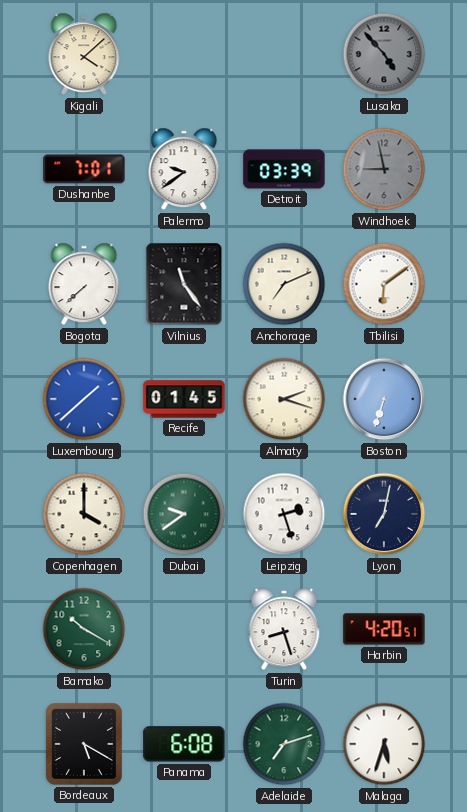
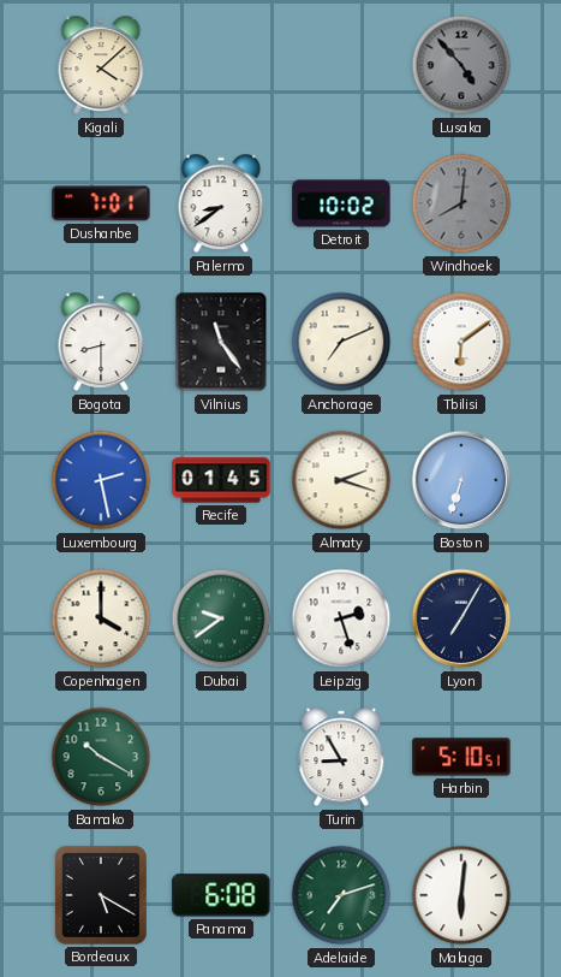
Palermo: 9:39 -> 8:39 (221, 203)
Detroit: 03:39 -> 10:02 (341, 203)
Windhoek: 8:58 -> 8:01 (461, 203)
Bogota: 7:38 -> 8:30 (101, 342)
Luxembourg: 1:38 -> 2:28 (101, 480)
Lyon: 7:02 -> 7:05 (461, 618)
Turin: 8:27 -> 8:55 (341, 757)
Harbin: 4:20 -> 5:10 (461, 757)
Malaga: 5:33 -> 6:01 (461, 895)
